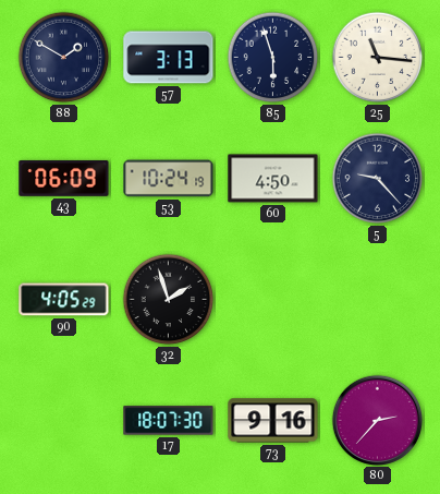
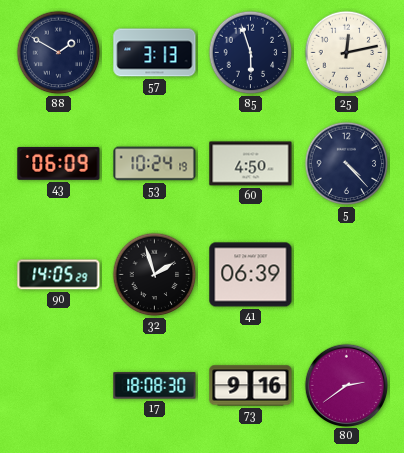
25: 11:16 -> 12:13 (347, 53)
5: 9:23 -> 4:23 (347, 164)
90: 4:05 -> 14:05 (59, 275)
41: none -> 06:39 (251, 275)
17: 18:07 -> 18:08 (155, 386)
80: 2:37 -> 2:39 (346, 385)
